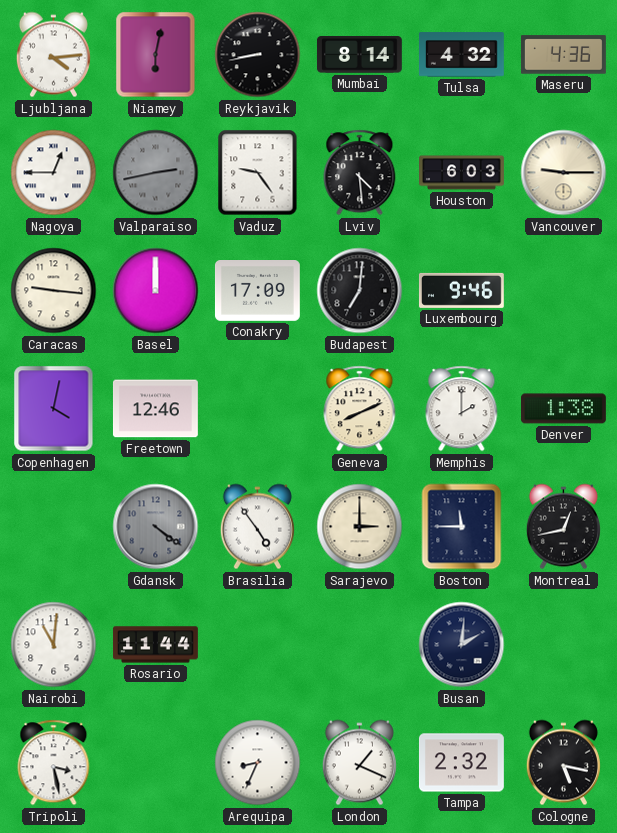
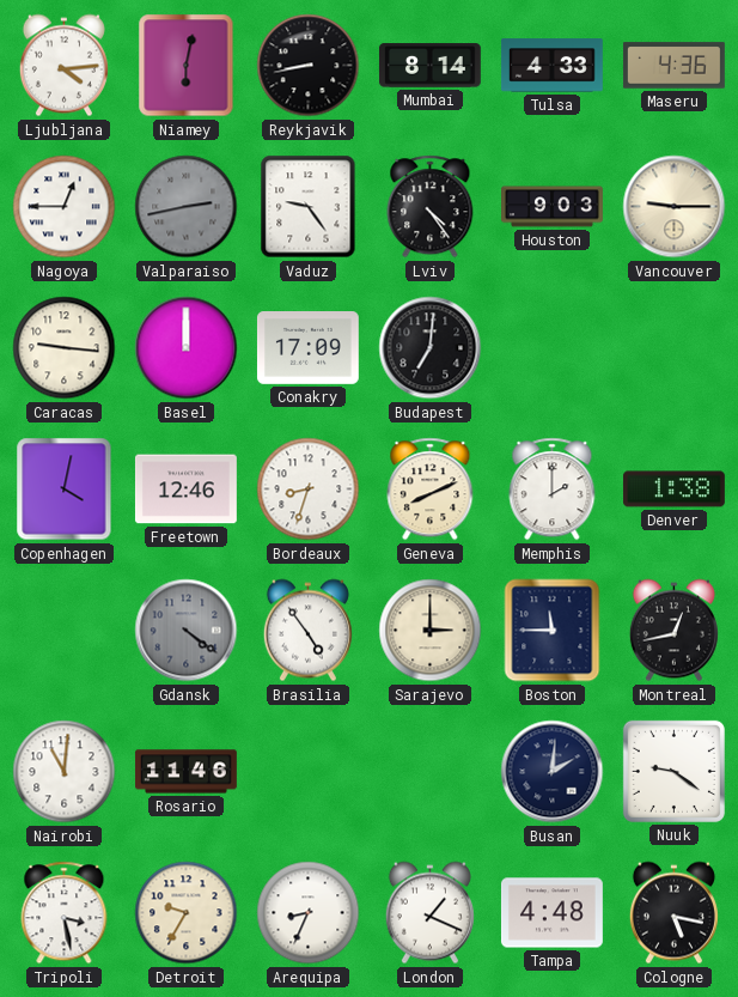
Tulsa: 4:32 -> 4:33 (551, 66)
Lviv: 4:29 -> 4:24 (431, 207)
Houston: 6:03 -> 9:03 (553, 207)
Luxembourg: 9:46 -> none (461, 290)
Bordeaux: none -> 8:33 (309, 490)
Rosario: 11:44 -> 11:46 (187, 772)
Nuuk: none -> 9:21 (673, 771)
Detroit: none -> 9:35 (187, 913)
Tampa: 2:32 -> 4:48 (551, 913)
